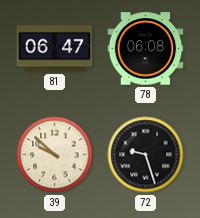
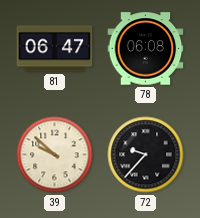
72: 9:27 -> 9:37 (146, 155)
